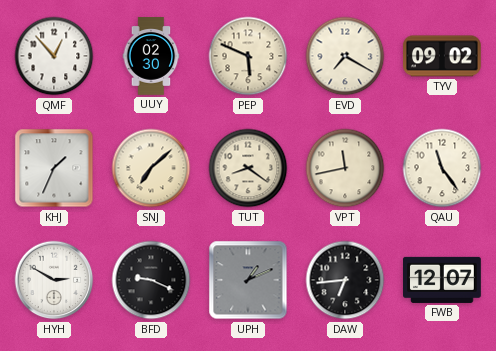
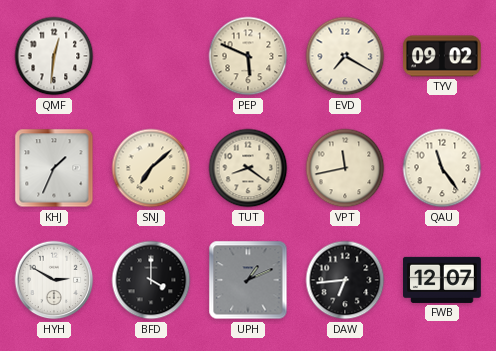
QMF: 12:53 -> 12:31 (54, 56)
UUY: 02:30 -> none (151, 56)
BFD: 9:19 -> 4:00 (151, 280)
